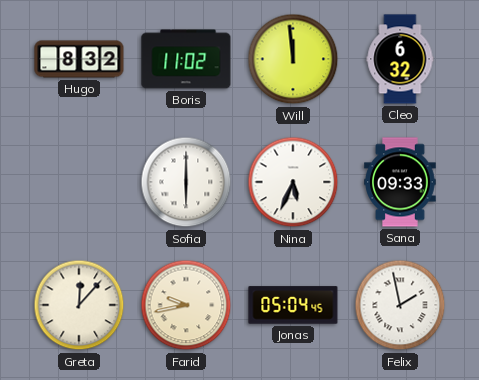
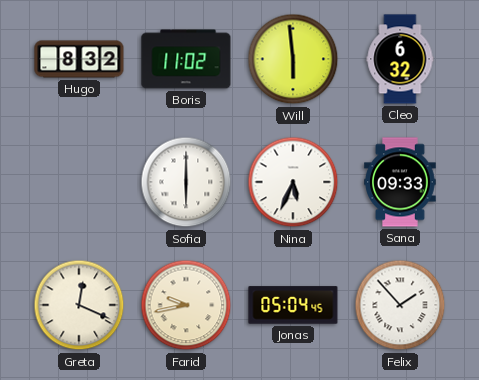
Will: 11:59 -> 5:59 (293, 59)
Greta: 12:07 -> 12:19 (79, 305)
Felix: 1:58 -> 1:53 (400, 305)
